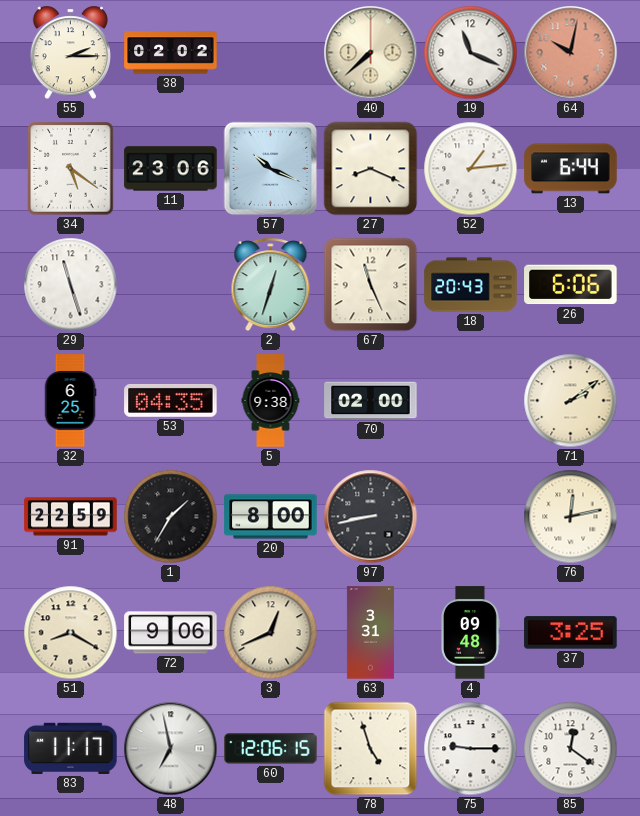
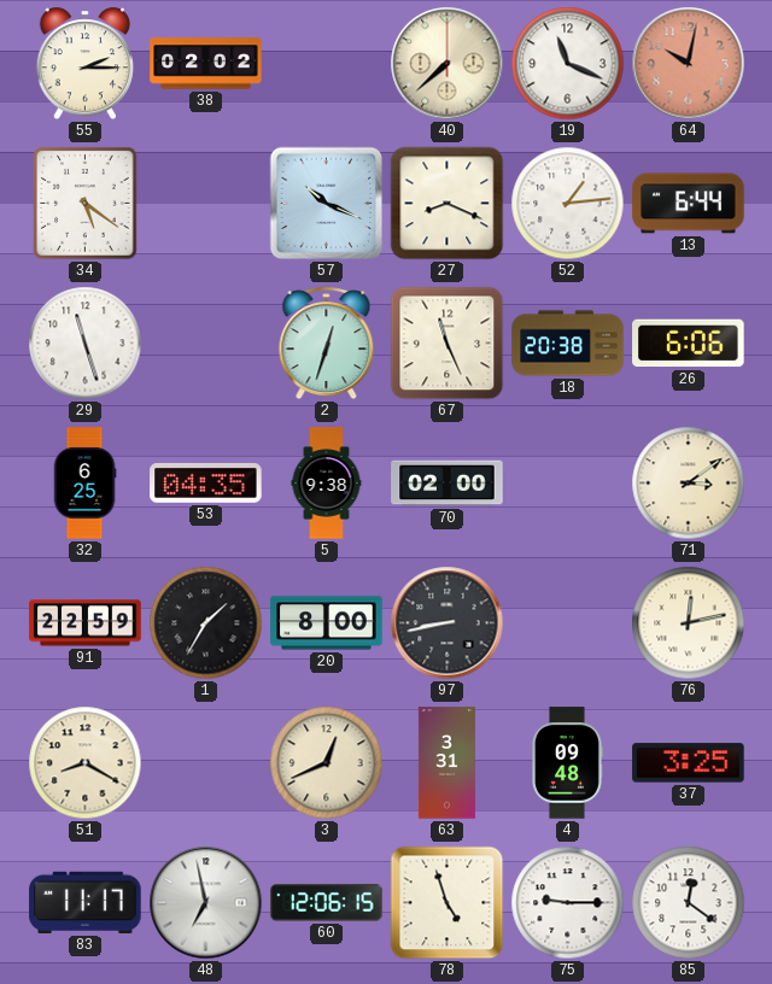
11: 23:06 -> none (171, 169)
18: 20:43 -> 20:38 (568, 344)
71: 2:09 -> 3:09 (689, 484)
72: 9:06 -> none (171, 633)
